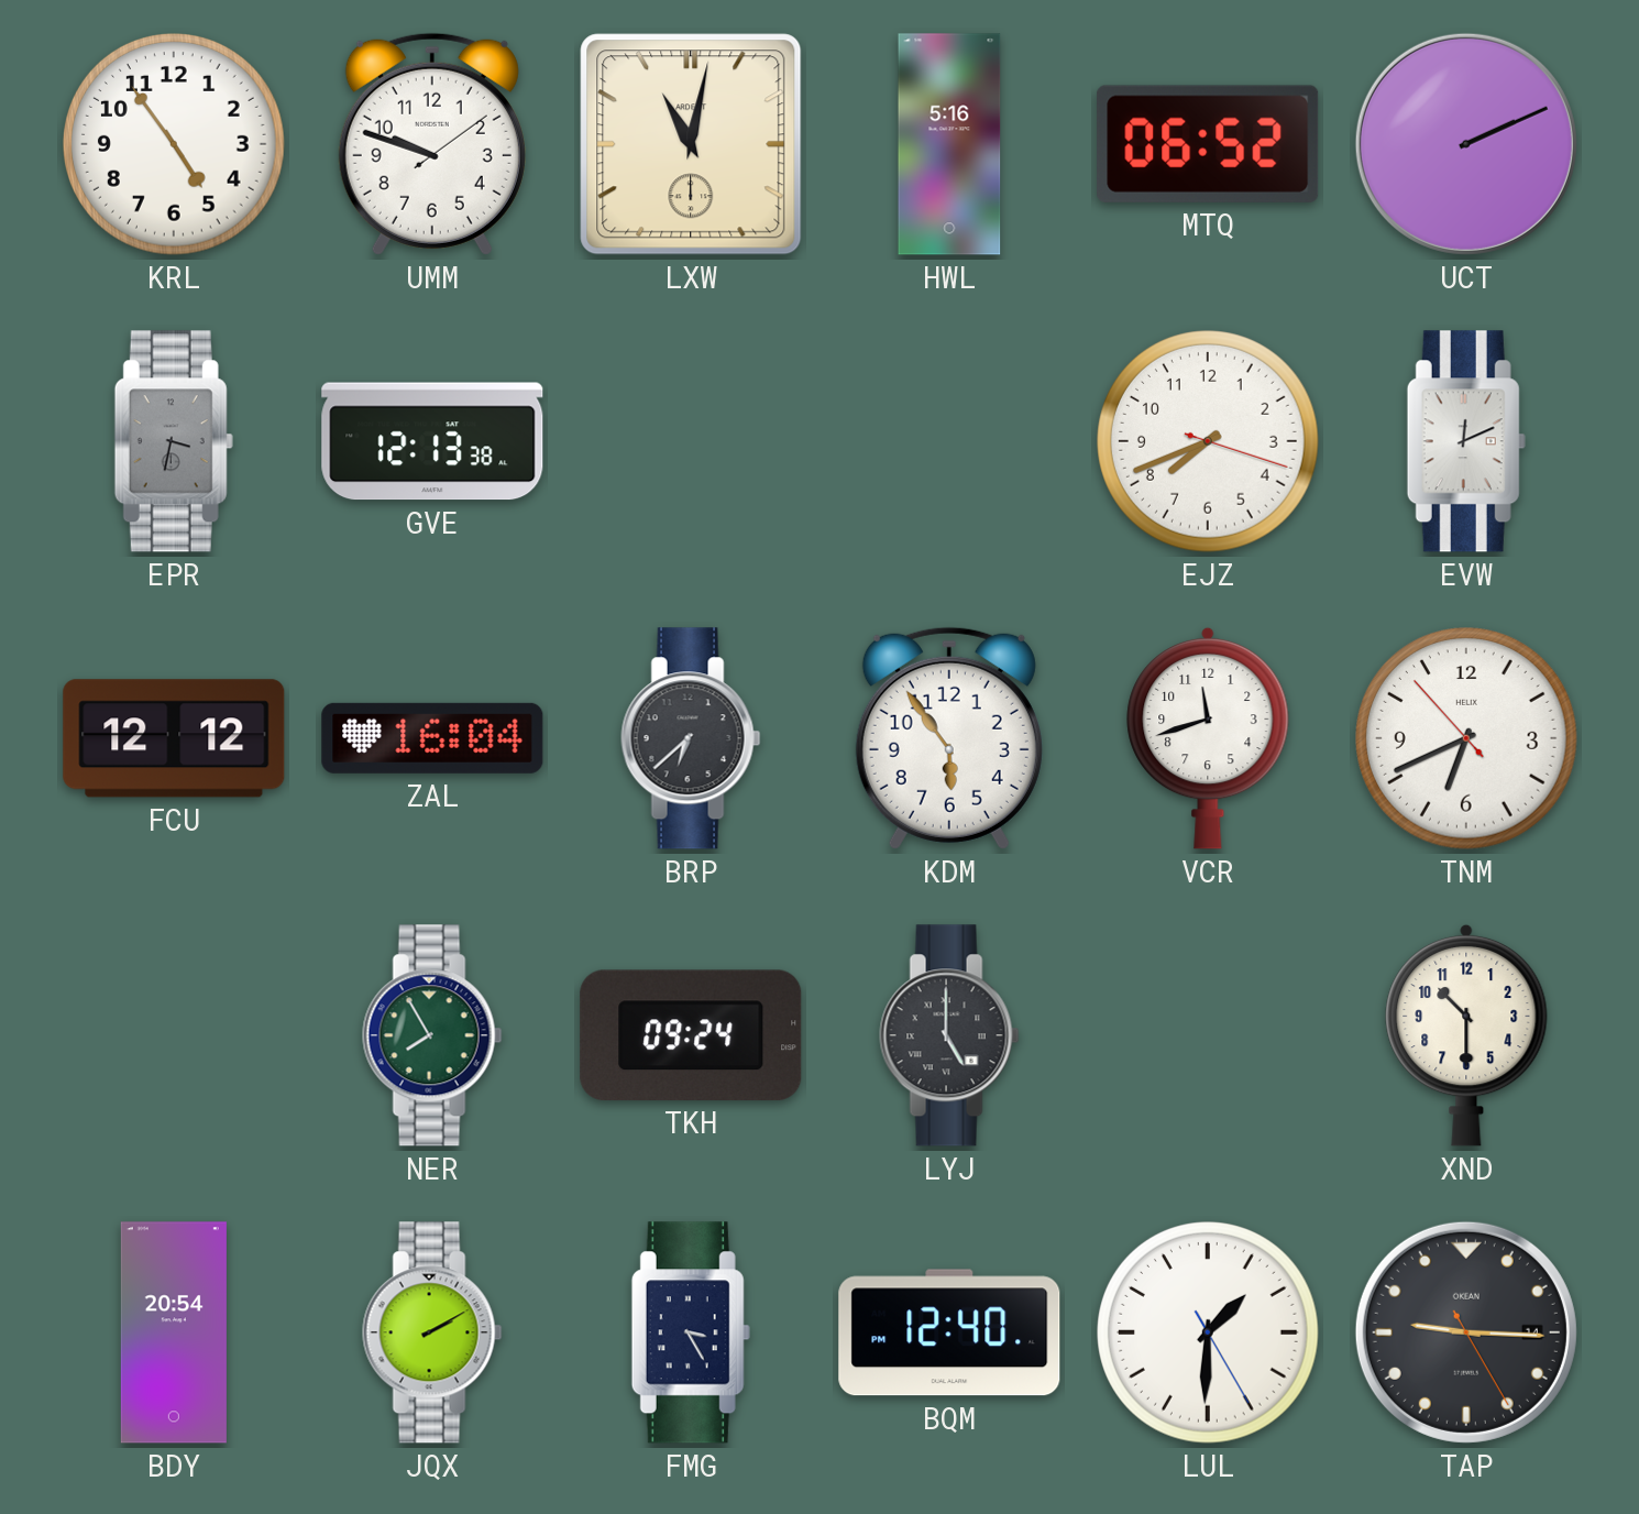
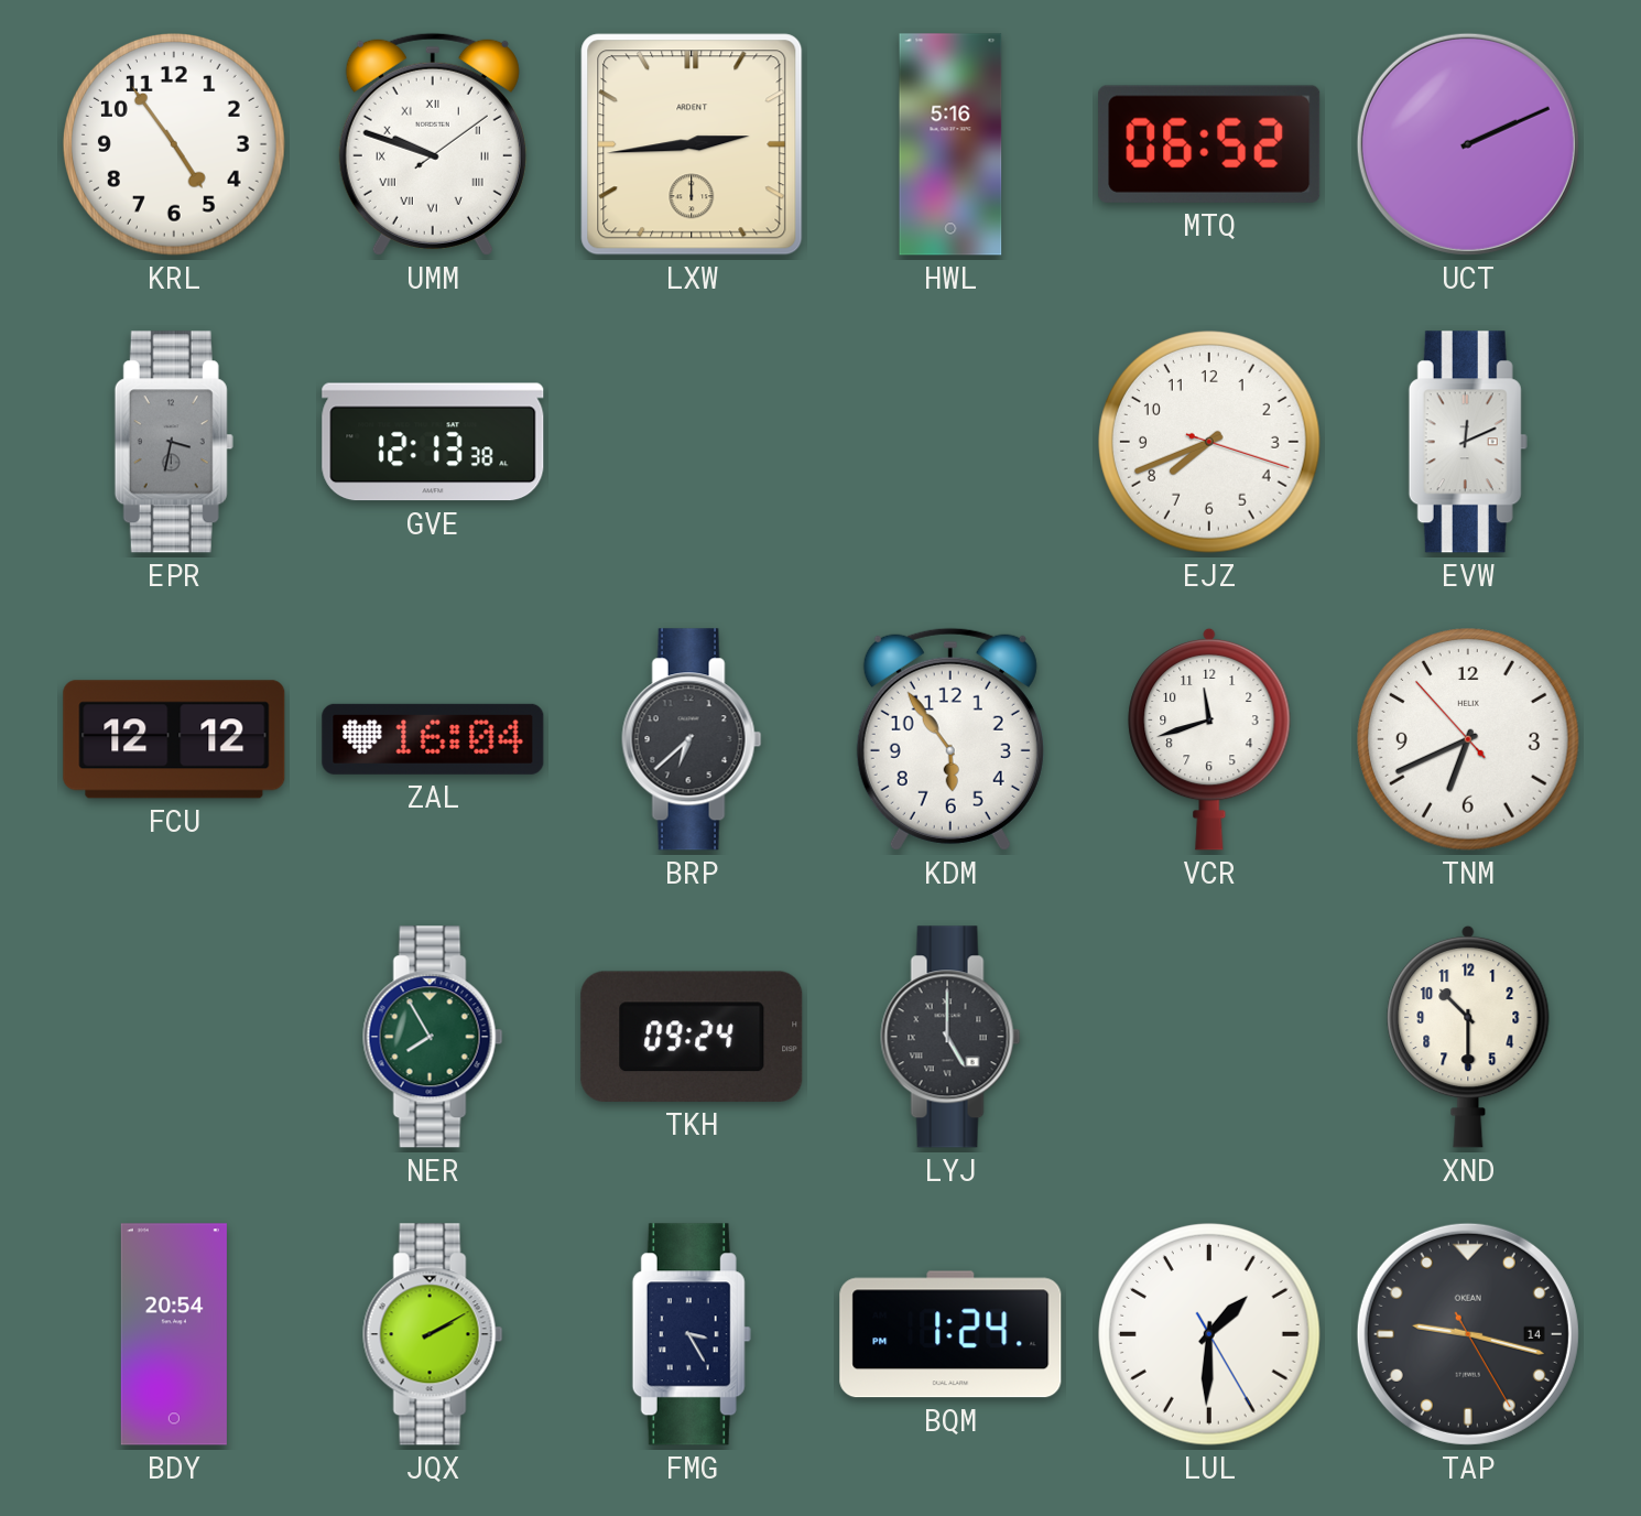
UMM numerals: Arabic -> Roman (433, 144)
LXW: 11:02 -> 2:44 (692, 144)
BQM: 12:40 -> 1:24 (950, 1334)
TAP: 9:15 -> 9:17 (1468, 1334)
